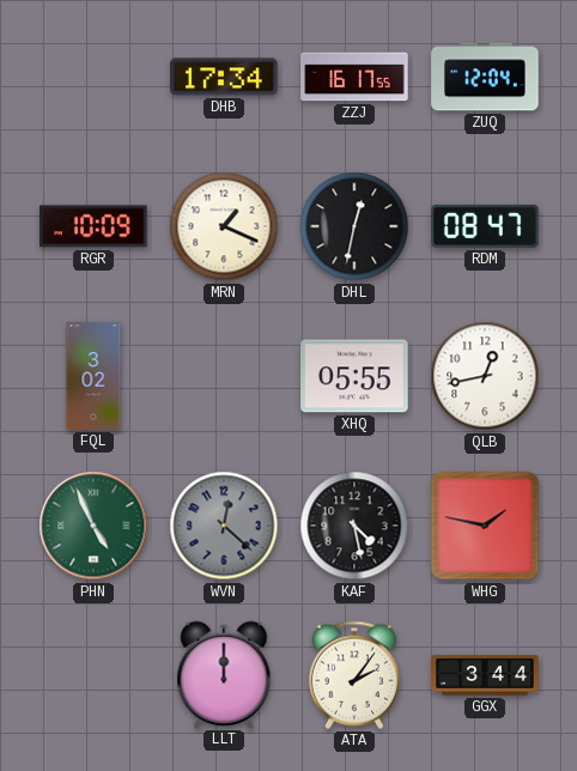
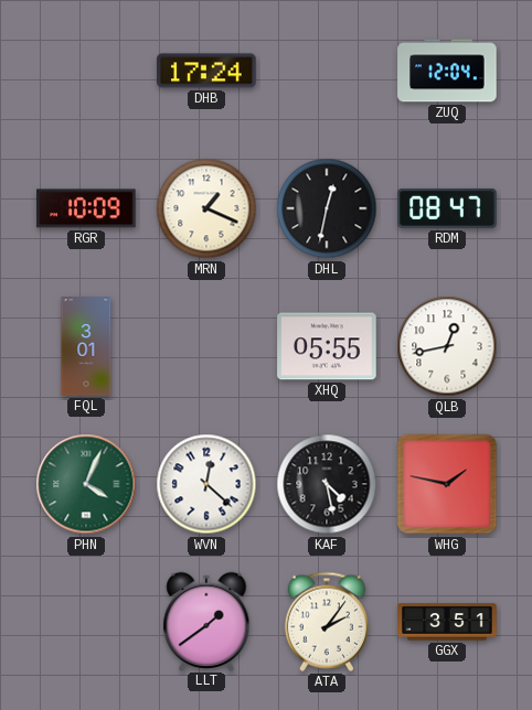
DHB: 17:34 -> 17:24 (206, 71)
ZZJ: 16:17 -> none (354, 77)
FQL: 3:02 -> 3:01 (86, 346)
PHN: 4:56 -> 4:04 (86, 484)
WVN dial: grey -> white (206, 484)
LLT: 12:00 -> 1:39 (206, 621)
GGX: 3:44 -> 3:51 (447, 622)
